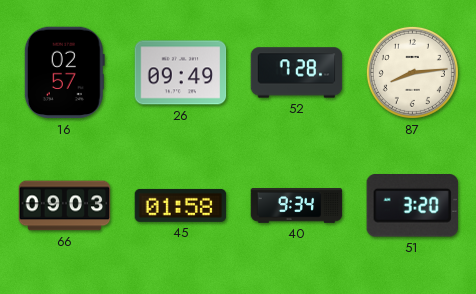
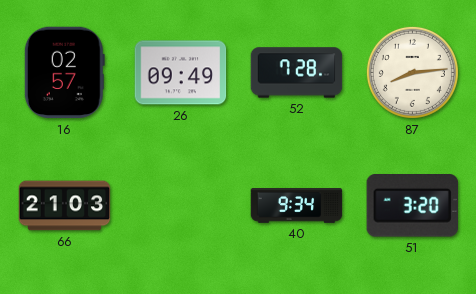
66: 09:03 -> 21:03 (65, 206)
45: 01:58 -> none (181, 205)
